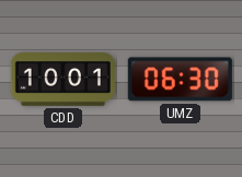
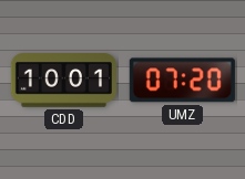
UMZ: 06:30 -> 07:20 (182, 81)
